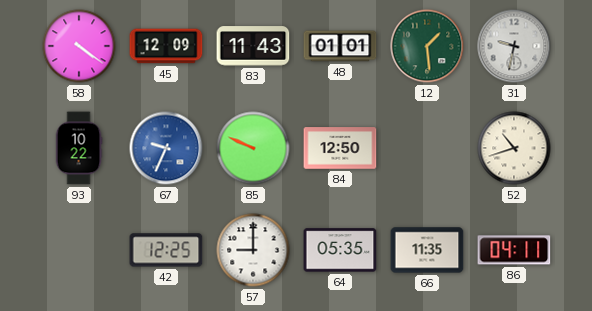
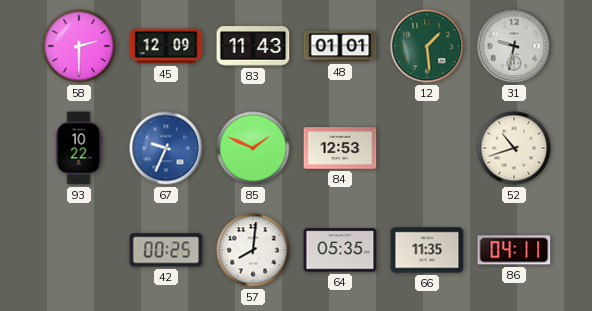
58: 4:21 -> 2:30 (79, 46)
85: 9:49 -> 1:49 (253, 148)
84: 12:50 -> 12:53 (340, 148)
42: 12:25 -> 00:25 (166, 250)
57: 9:00 -> 8:01 (253, 250)
